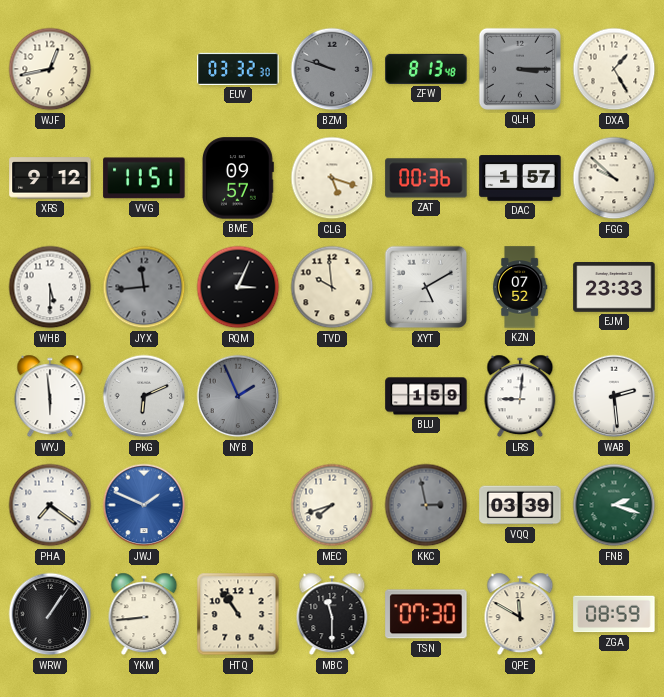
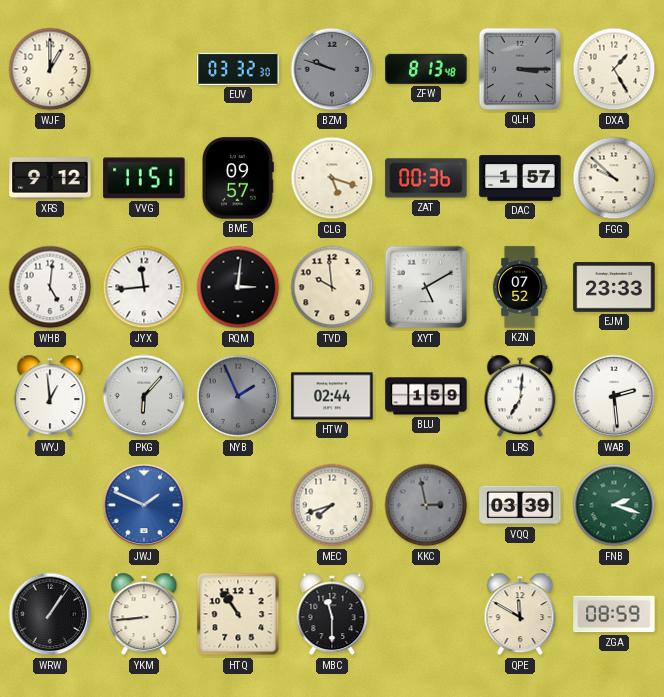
WJF: 12:43 -> 1:00 (50, 69)
WHB: 5:30 -> 5:01 (50, 287)
JYX dial: grey -> white (144, 287)
RQM: 3:04 -> 3:01 (238, 287)
WYJ: 5:59 -> 12:59 (50, 396)
PKG: 6:11 -> 6:07 (144, 396)
HTW: none -> 02:44 (332, 396)
LRS: 9:01 -> 7:01 (520, 396)
PHA: 7:21 -> none (50, 505)
TSN: 07:30 -> none (426, 614)
